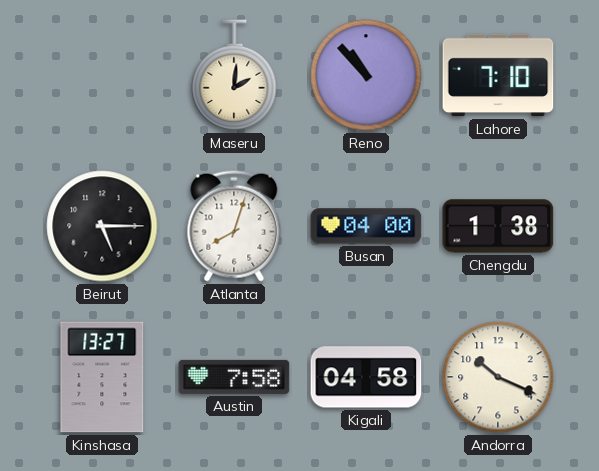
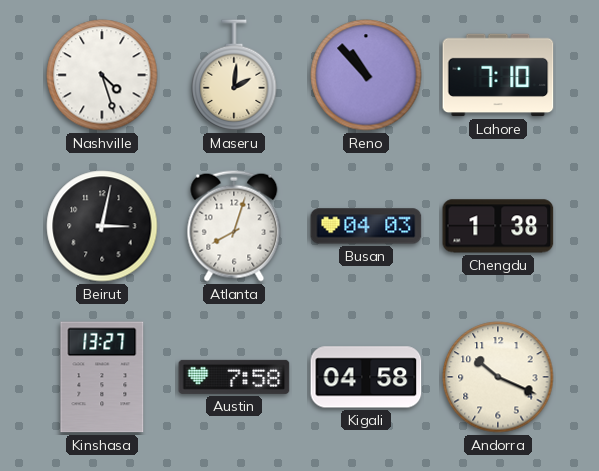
Nashville: none -> 4:27 (102, 75)
Beirut: 5:15 -> 3:02 (102, 226)
Busan: 04:00 -> 04:03 (366, 226)
